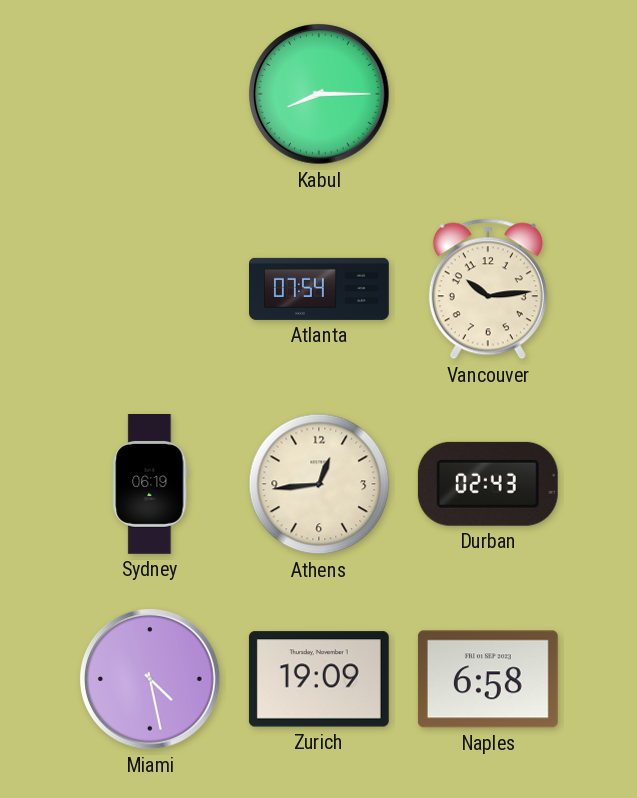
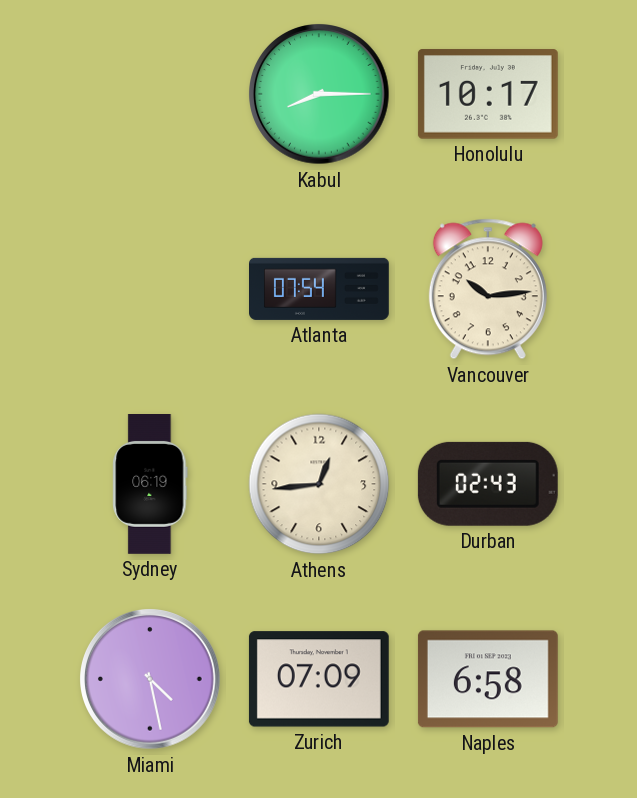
Honolulu: none -> 10:17 (488, 94)
Zurich: 19:09 -> 07:09 (319, 679)
